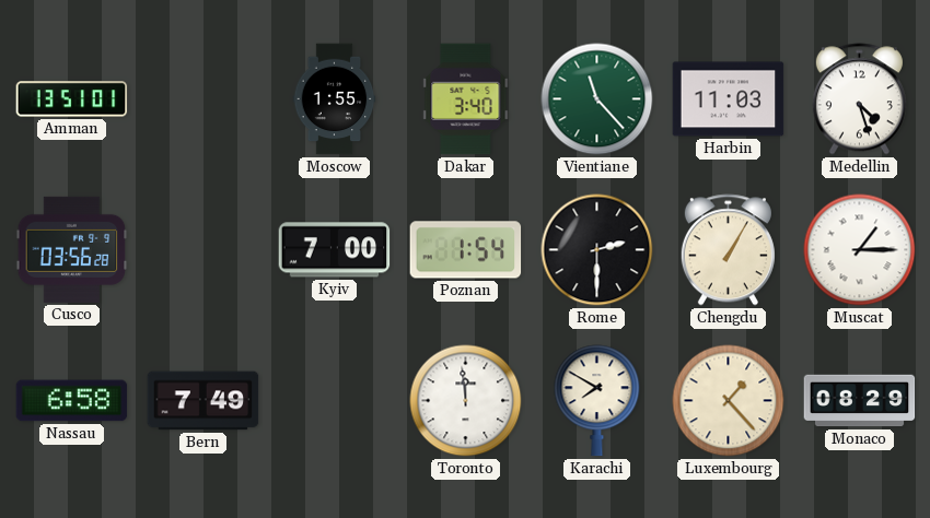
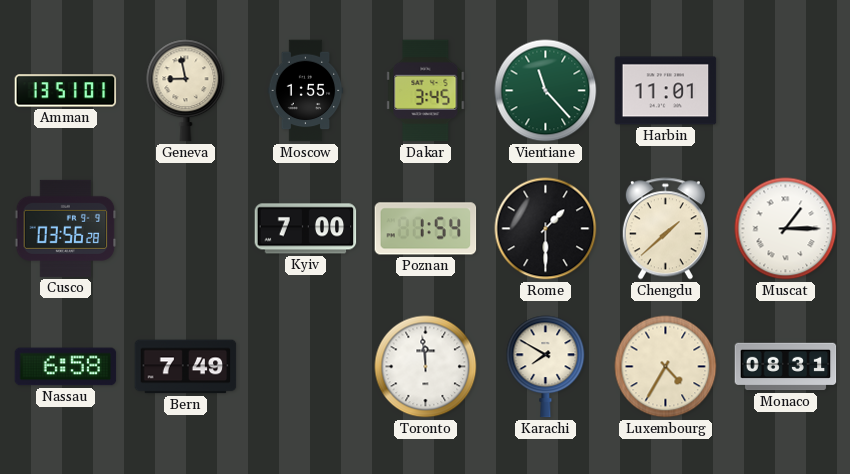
Geneva: none -> 8:58 (186, 91)
Dakar: 3:40 -> 3:45 (426, 91)
Harbin: 11:03 -> 11:01 (666, 91)
Medellin: 4:27 -> none (859, 99)
Rome: 2:30 -> 1:30 (546, 229)
Chengdu: 1:05 -> 1:38 (665, 229)
Luxembourg: 1:23 -> 4:35 (666, 367)
Monaco: 08:29 -> 08:31 (786, 367)
